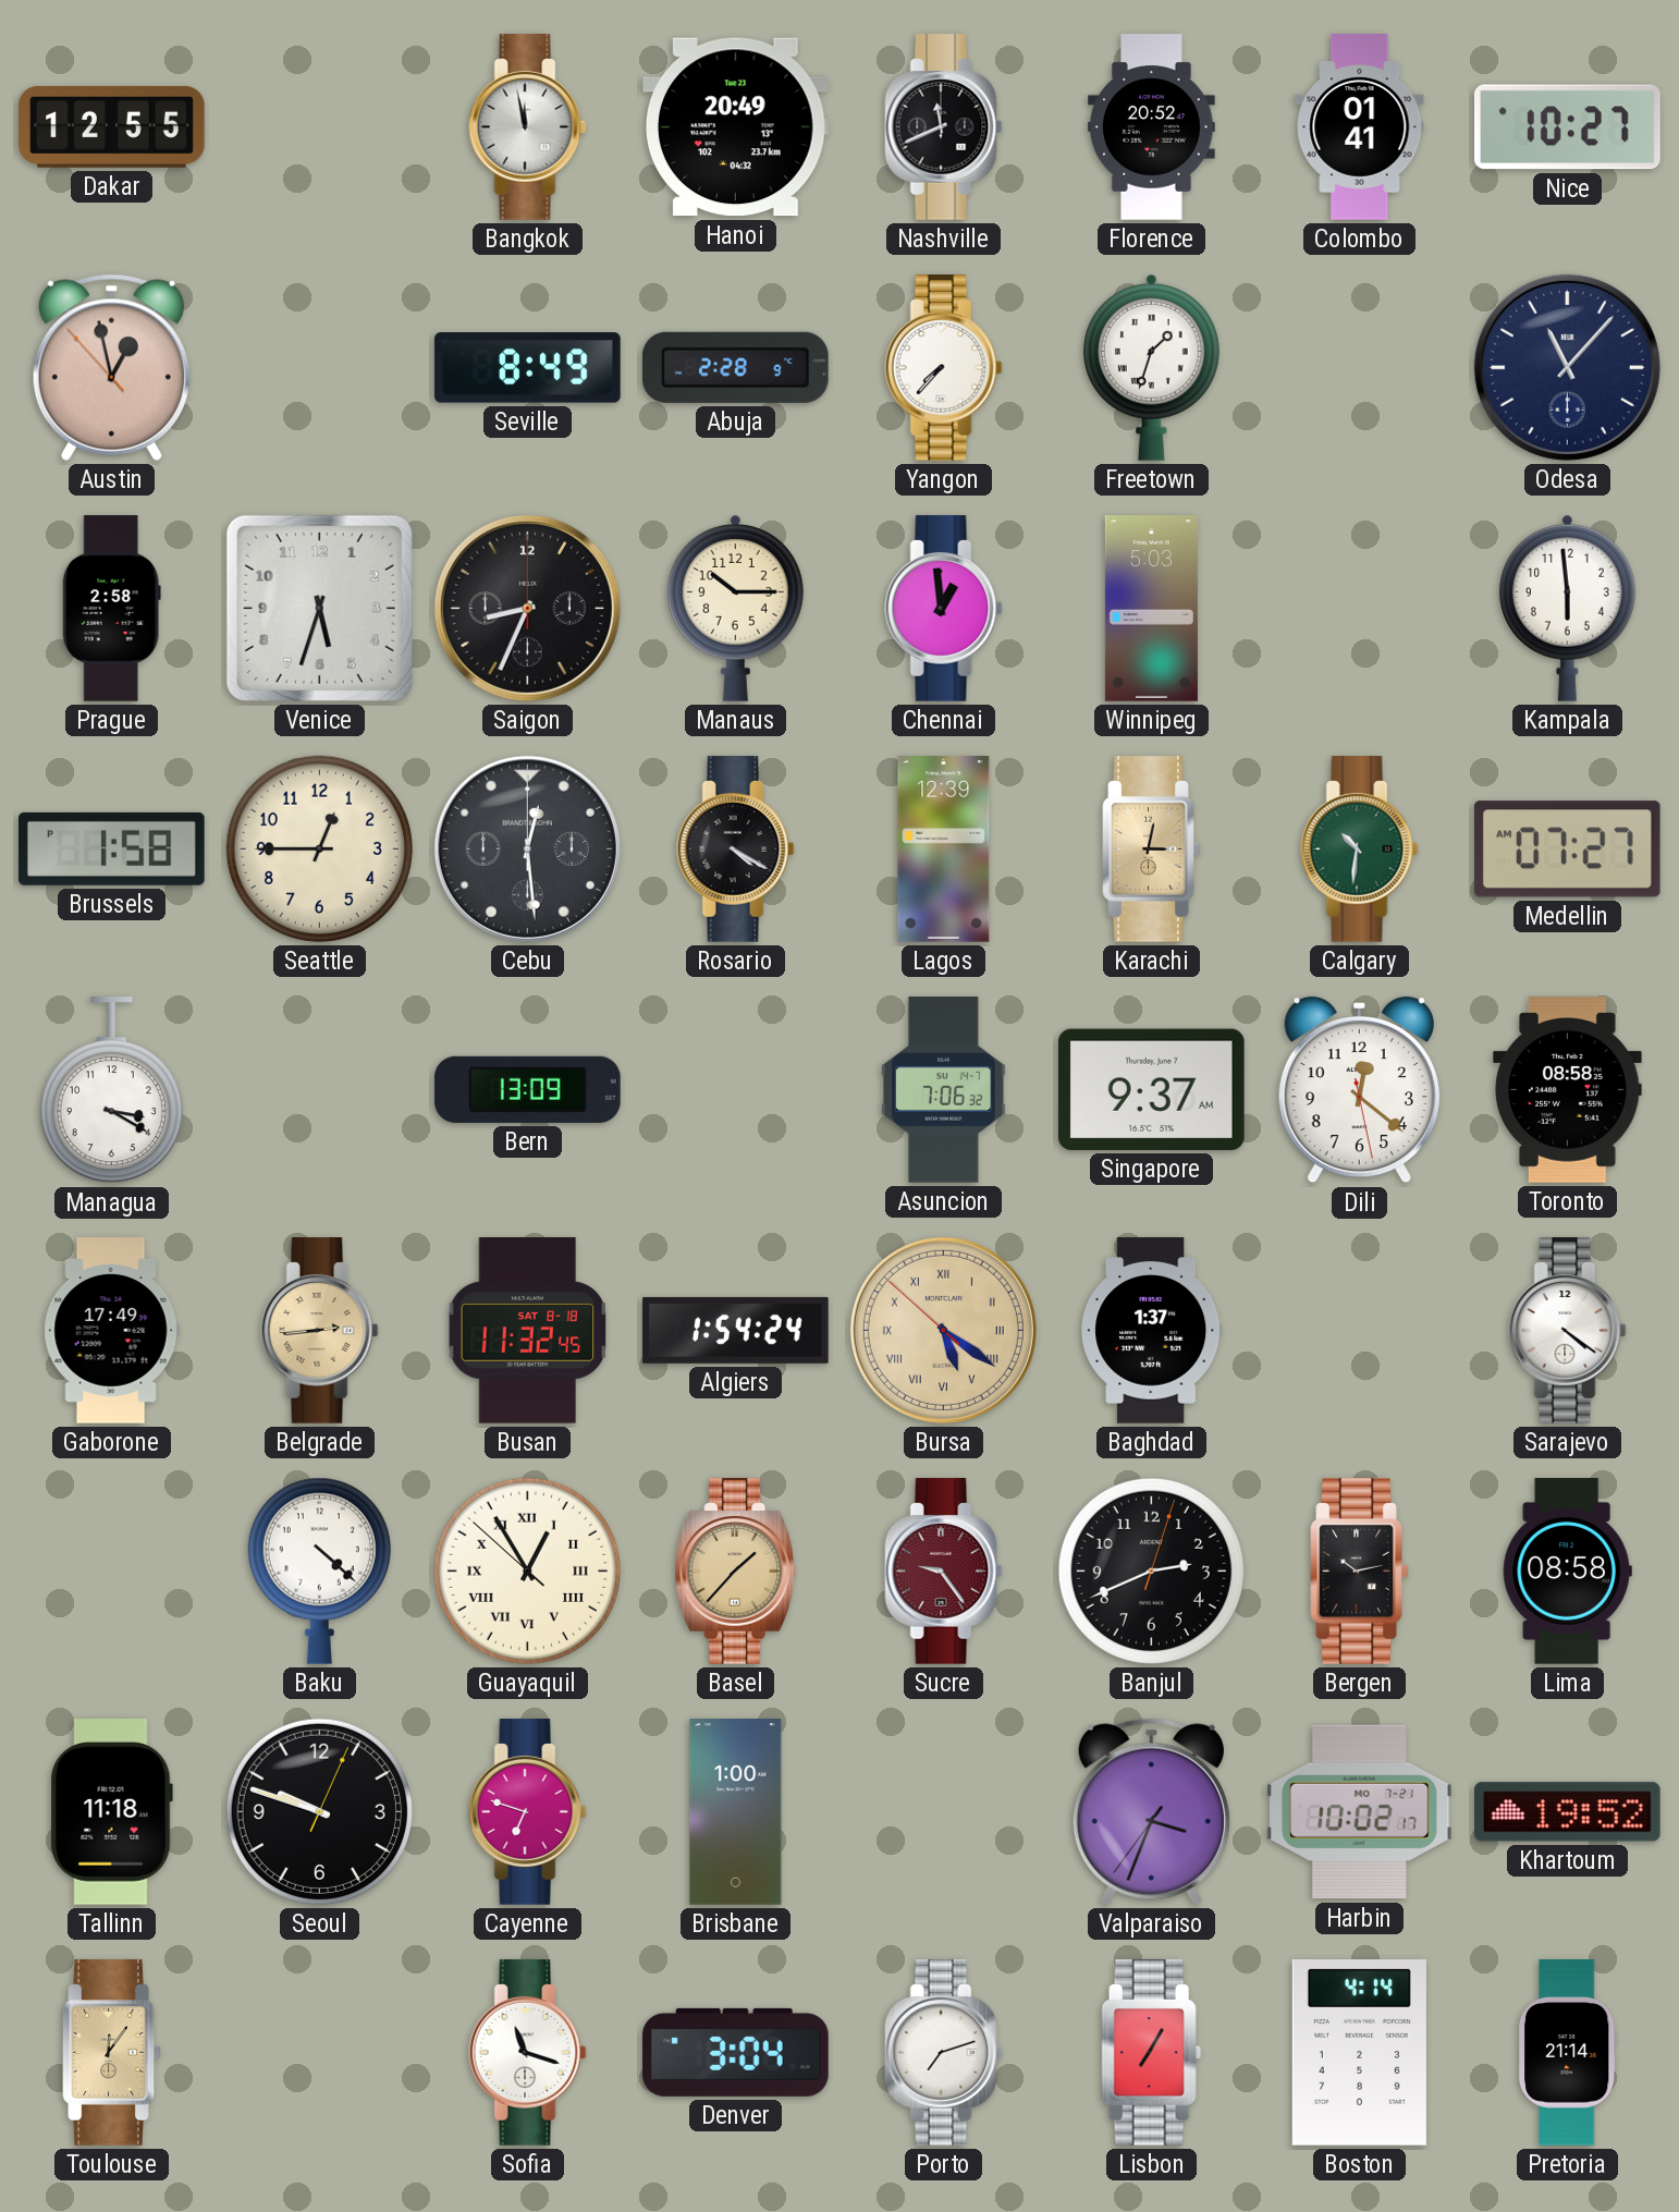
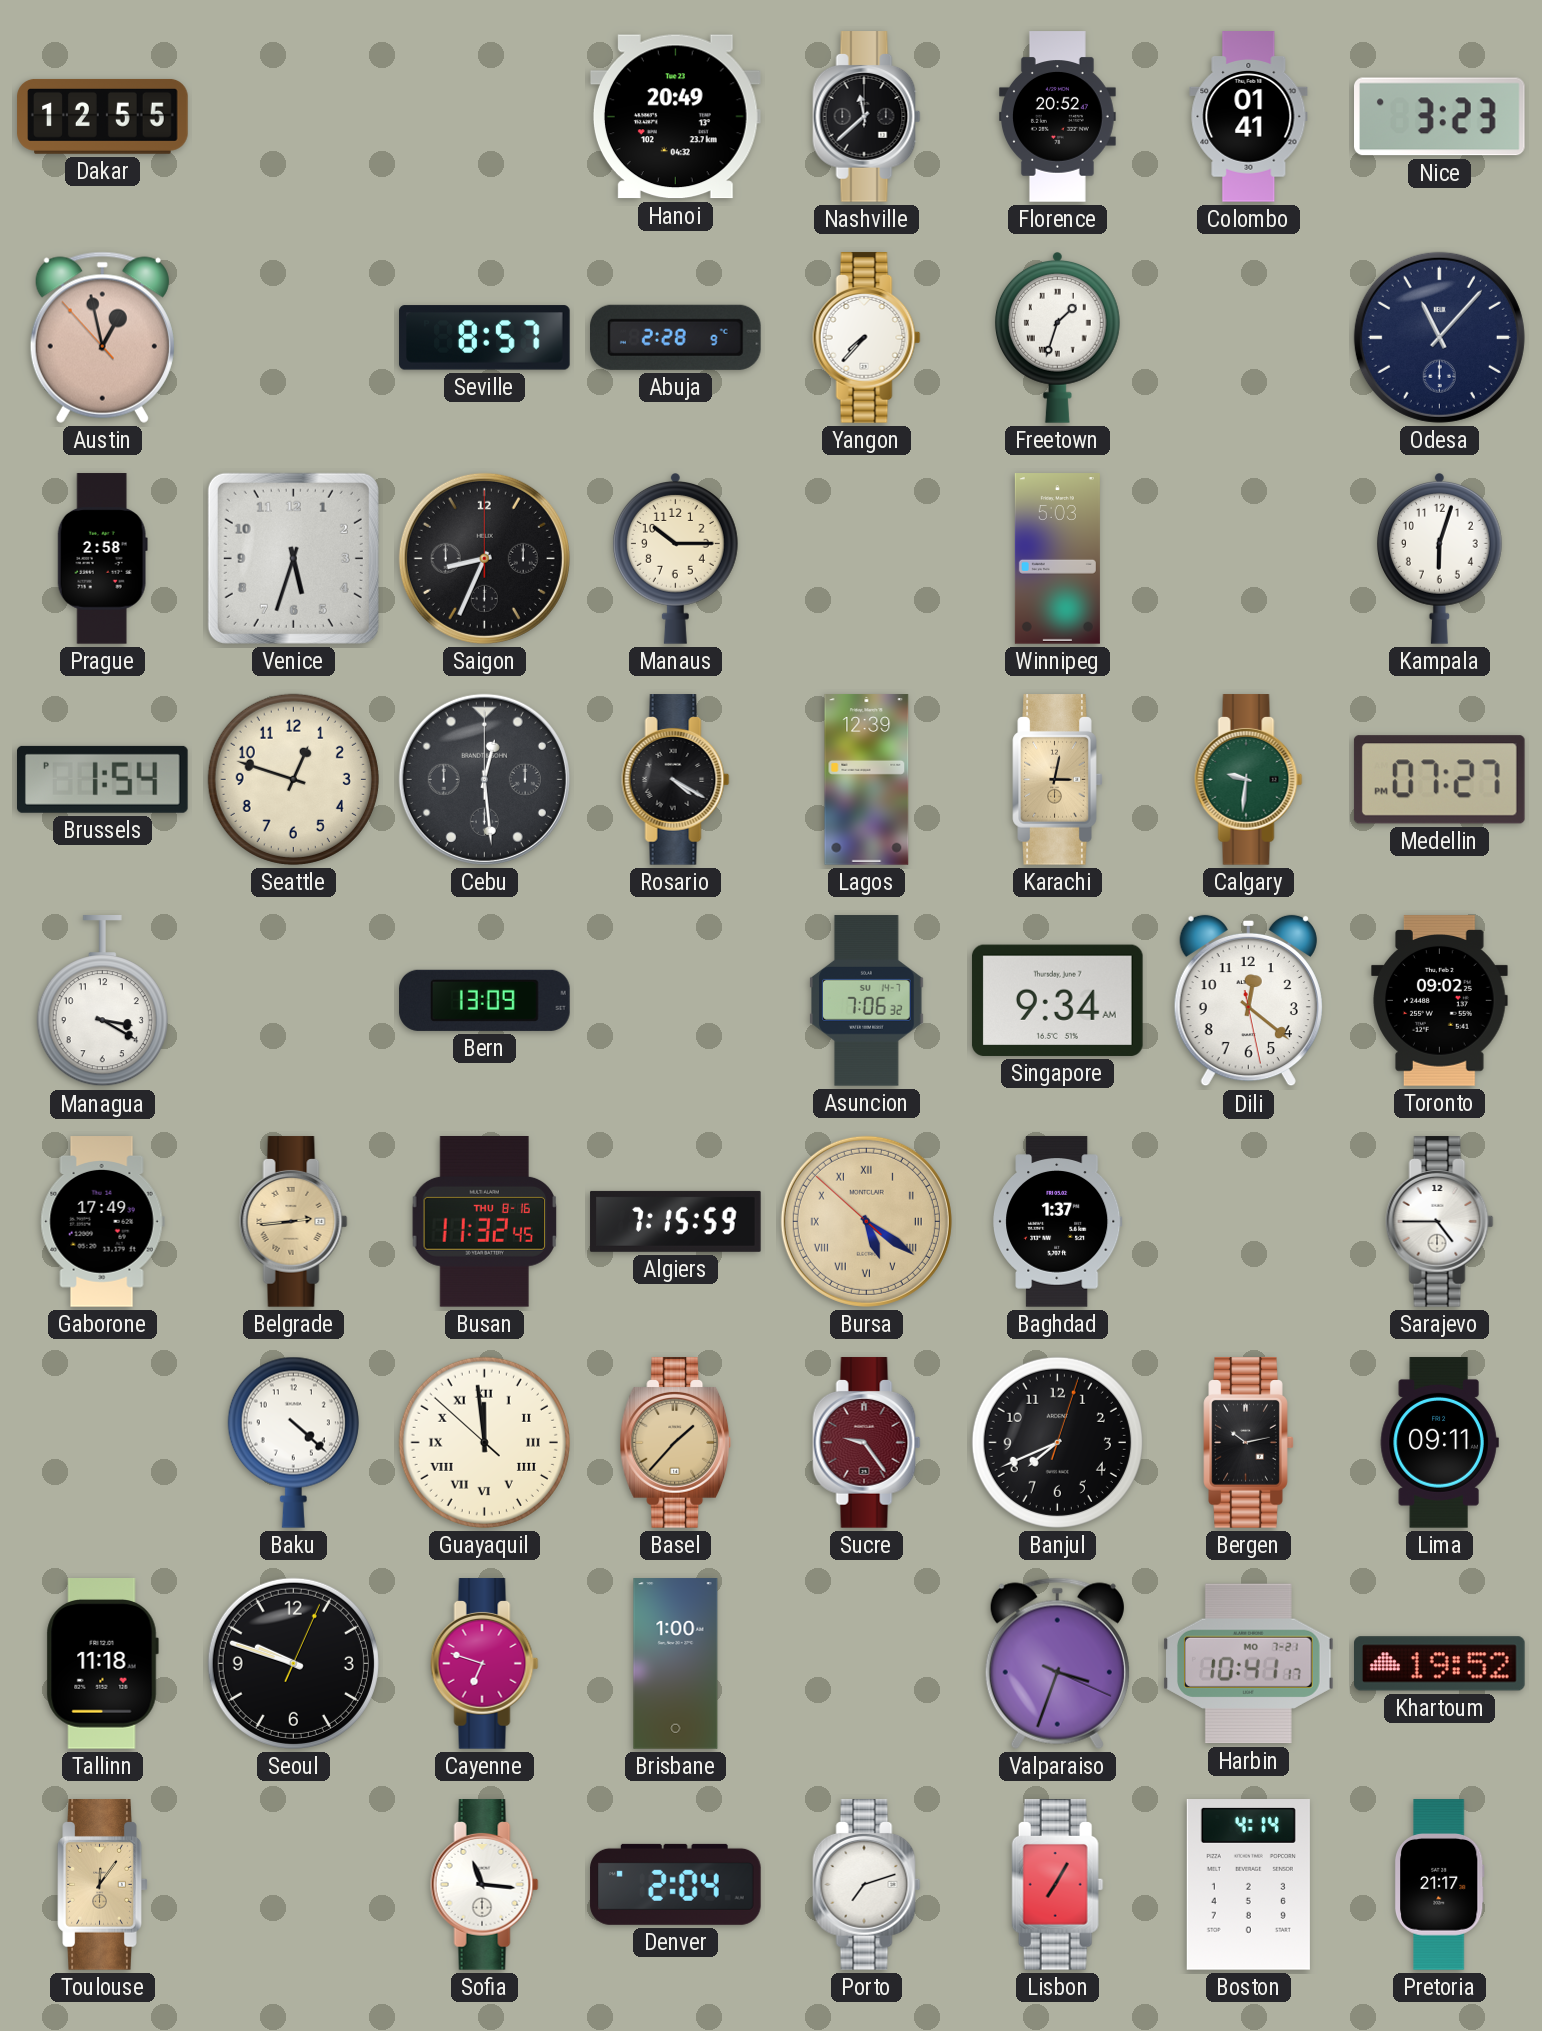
Bangkok: 11:58 -> none (528, 127)
Nashville: 11:41 -> 11:38 (867, 117)
Nice: 10:27 -> 3:23 (1440, 117)
Seville: 8:49 -> 8:57 (485, 338)
Chennai: 12:59 -> none (944, 609)
Kampala: 5:59 -> 6:03 (1439, 559)
Brussels: 1:58 -> 1:54 (103, 779)
Seattle: 12:45 -> 12:48 (293, 779)
Calgary: 10:31 -> 9:31 (1249, 780)
Medellin: 07:27 AM -> 07:27 PM (1439, 780)
Singapore: 9:37 -> 9:34 (1057, 1000)
Toronto: 08:58 -> 09:02 (1440, 1001)
Busan date: SAT 8-18 -> THU 8-16 (485, 1222)
Algiers: 1:54 -> 7:15 (676, 1221)
Sarajevo: 4:21 -> 4:45 (1440, 1222)
Guayaquil: 12:54 -> 11:58 (484, 1442)
Banjul: 2:41 -> 7:41 (1057, 1442)
Lima: 08:58 -> 09:11 (1439, 1443)
Valparaiso: 3:33:36 -> 3:33:19 (1057, 1663)
Harbin: 10:02 -> 10:41 (1249, 1664)
Sofia: 11:18 -> 11:16 (485, 1885)
Denver: 3:04 -> 2:04 (676, 1884)
Pretoria: 21:14 -> 21:17 (1439, 1885)
